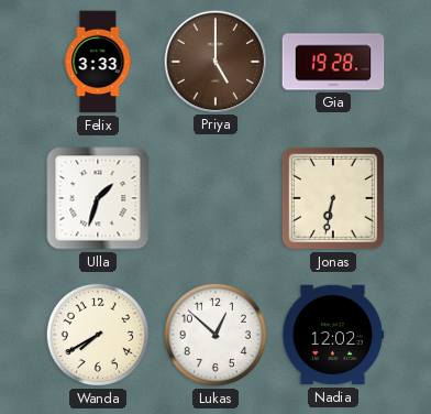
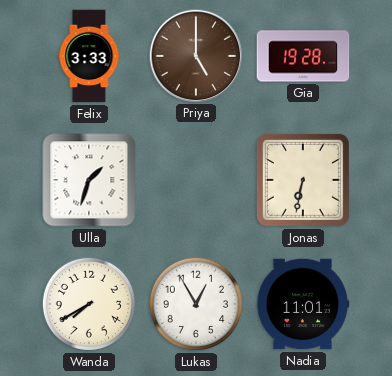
Lukas: 12:52 -> 12:55 (196, 304)
Nadia: 12:02 -> 11:01 (303, 304)
